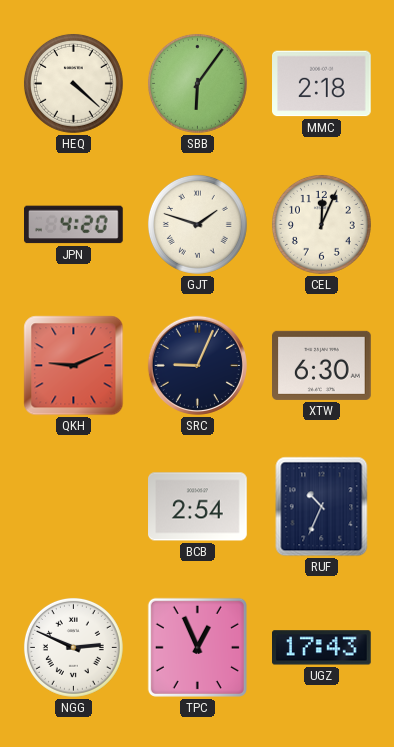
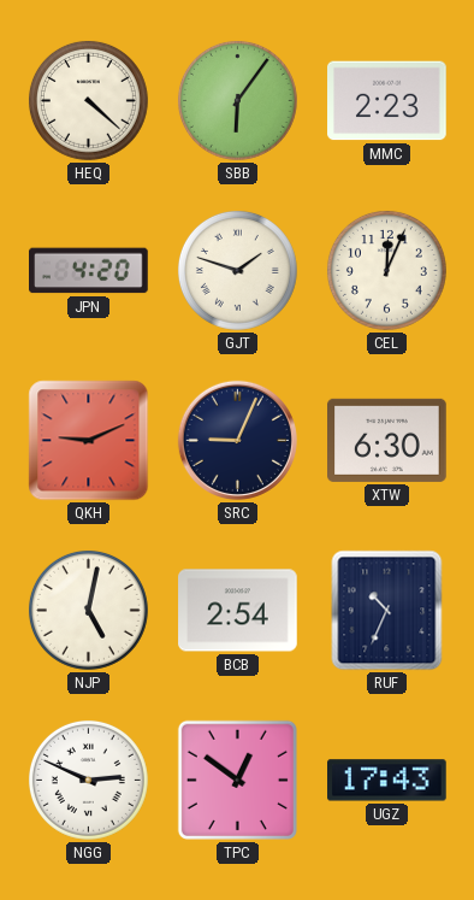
MMC: 2:18 -> 2:23 (387, 101)
NJP: none -> 5:02 (88, 610)
TPC: 12:56 -> 12:51 (237, 780)
